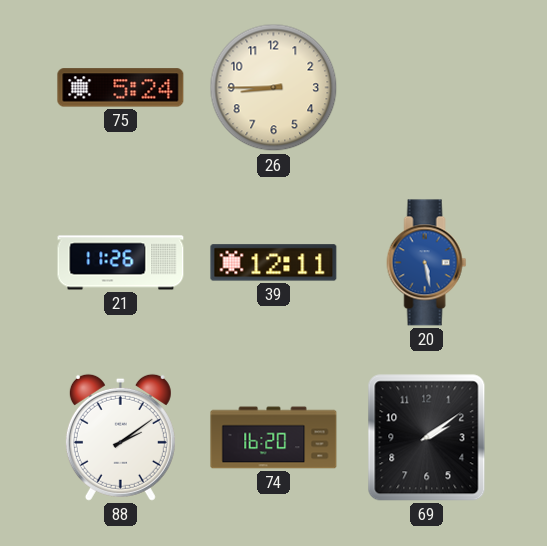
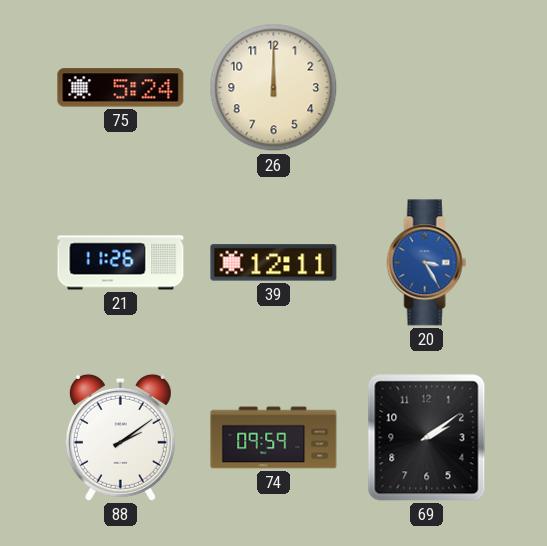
26: 8:45 -> 12:00 (274, 88)
20: 5:28 -> 3:25 (427, 263)
74: 16:20 -> 09:59 (274, 438)
